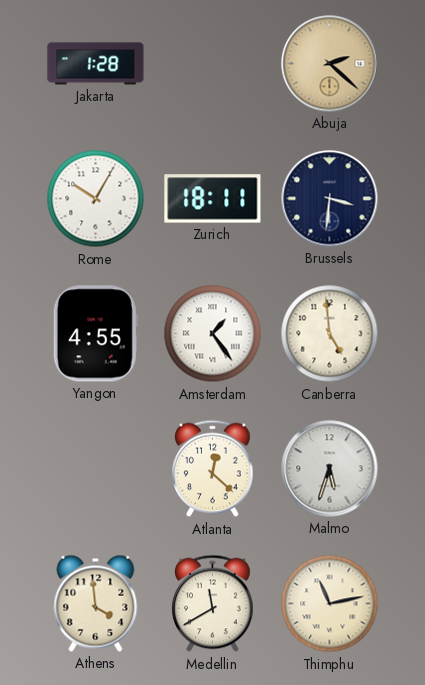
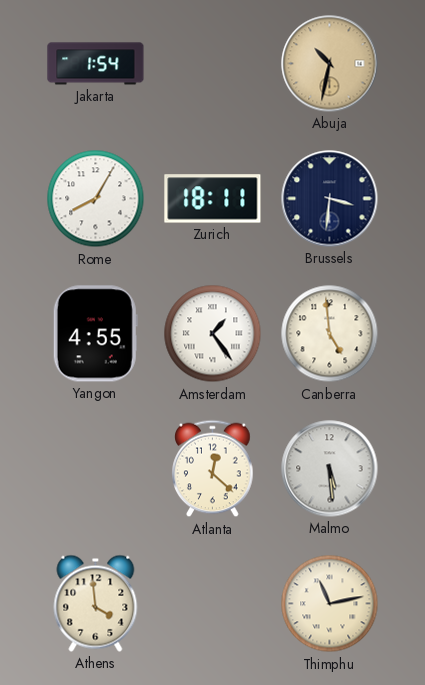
Jakarta: 1:28 -> 1:54 (96, 64)
Abuja: 2:22 -> 10:32 (330, 64)
Rome: 10:05 -> 8:05 (96, 199)
Malmo: 5:33 -> 5:29 (330, 469)
Medellin: 11:40 -> none (213, 604)
